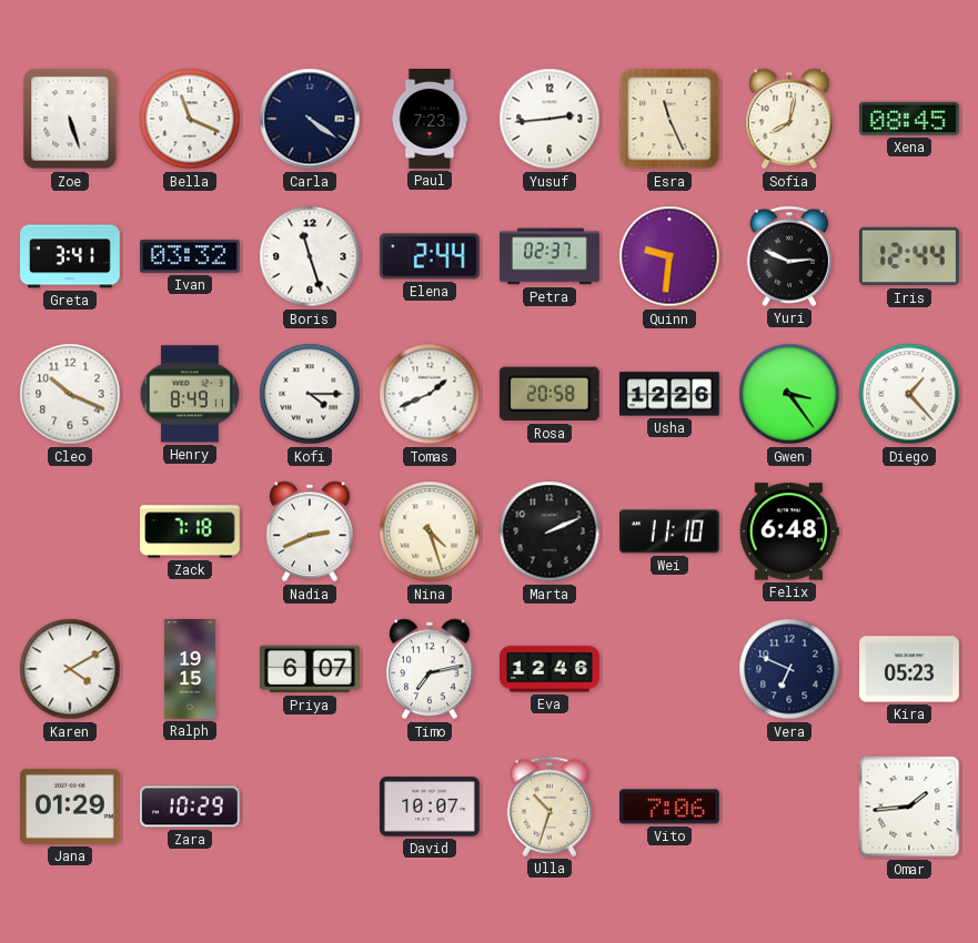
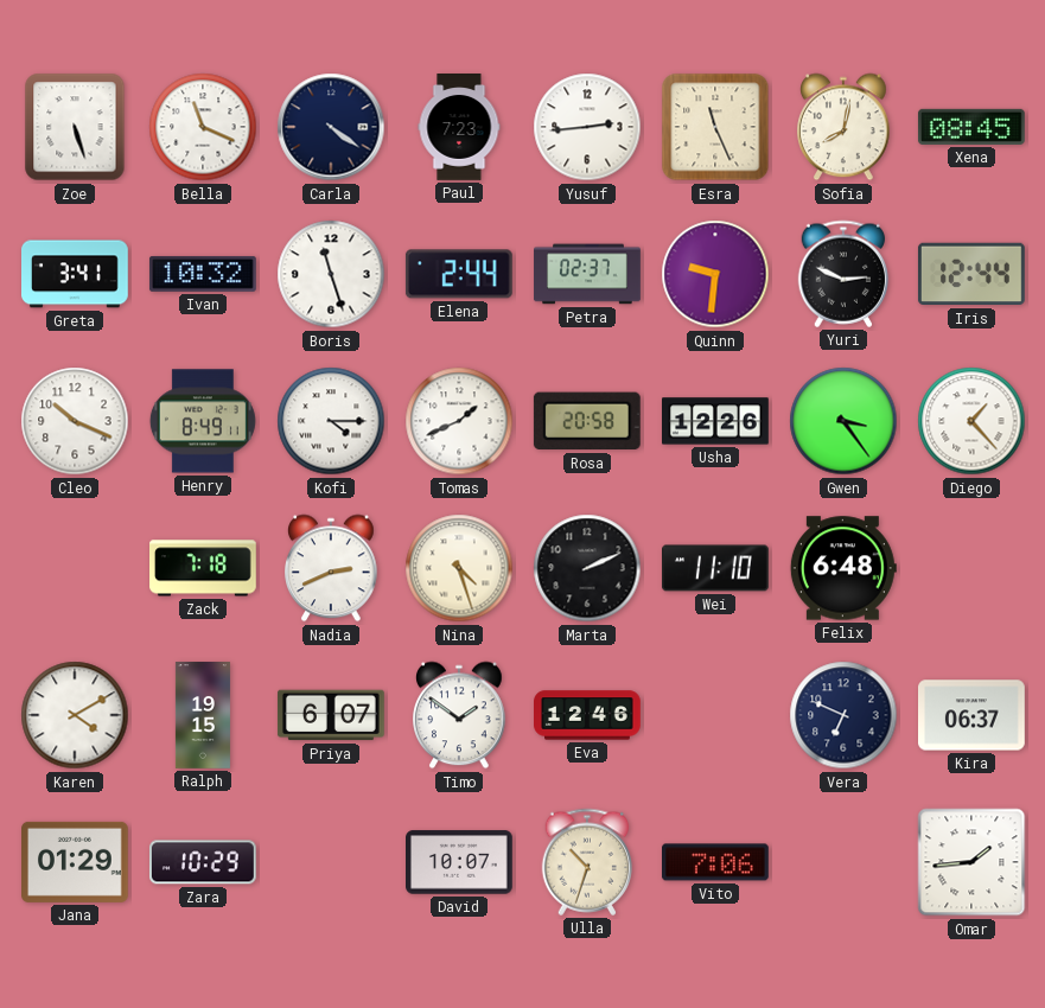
Ivan: 03:32 -> 10:32 (203, 274)
Timo: 7:13 -> 1:51 (459, 715)
Kira: 05:23 -> 06:37 (973, 715)
